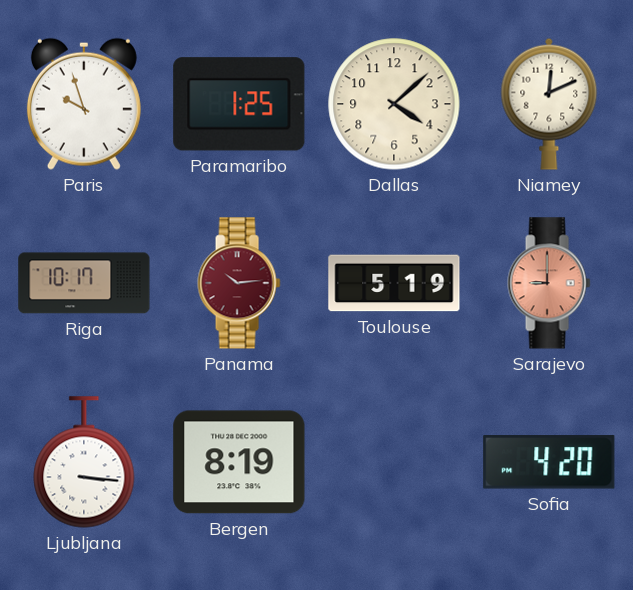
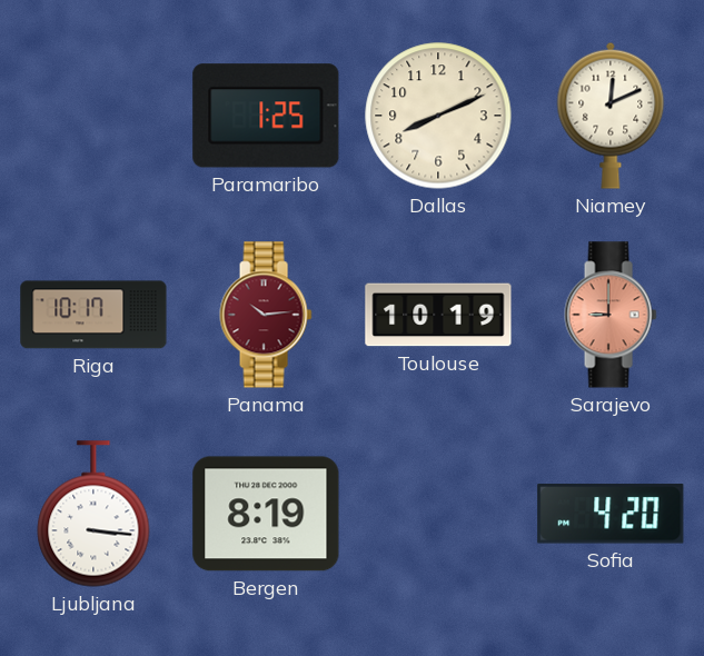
Paris: 9:57 -> none (84, 104)
Dallas: 4:08 -> 8:11 (438, 116)
Toulouse: 5:19 -> 10:19 (438, 315)
